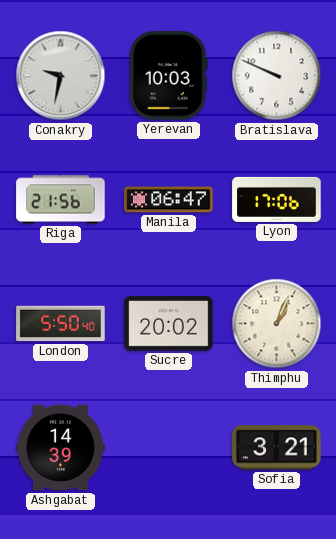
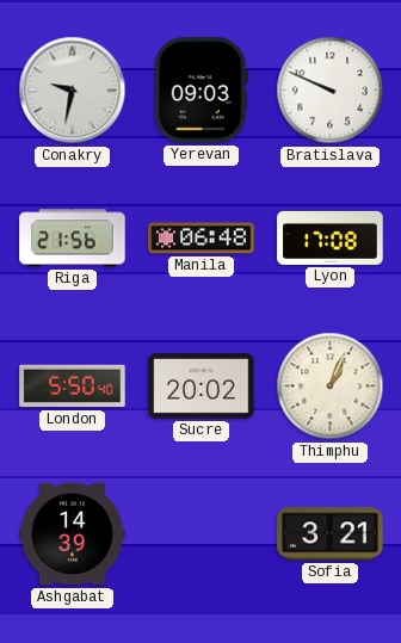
Yerevan: 10:03 -> 09:03 (200, 91)
Manila: 06:47 -> 06:48 (202, 239)
Lyon: 17:06 -> 17:08 (331, 237)
